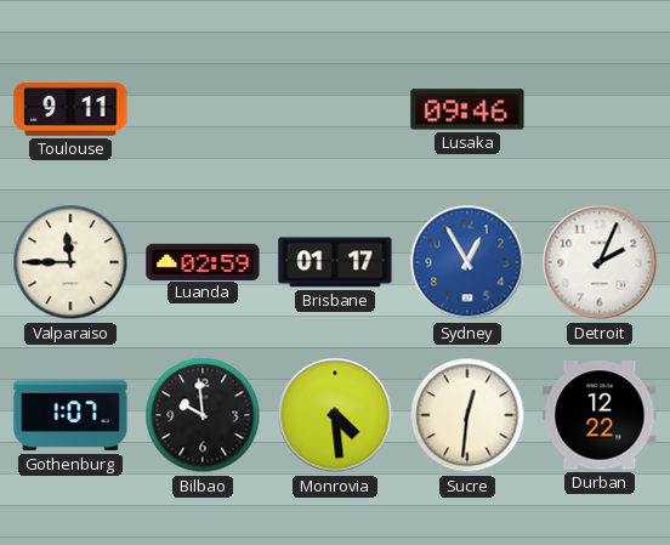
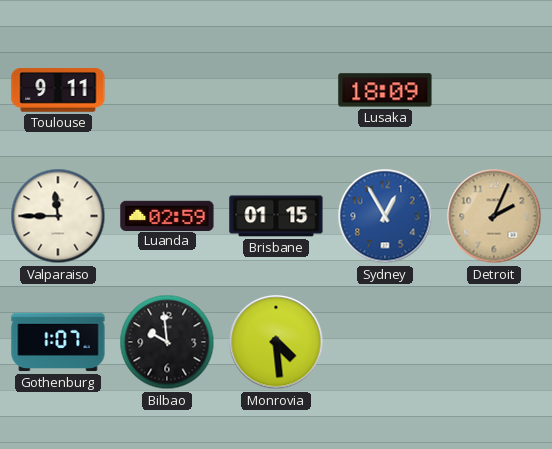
Lusaka: 09:46 -> 18:09 (385, 90)
Brisbane: 01:17 -> 01:15 (276, 216)
Detroit dial: white -> champagne (494, 216)
Sucre: 12:31 -> none (467, 415)
Durban: 12:22 -> none (600, 415)
